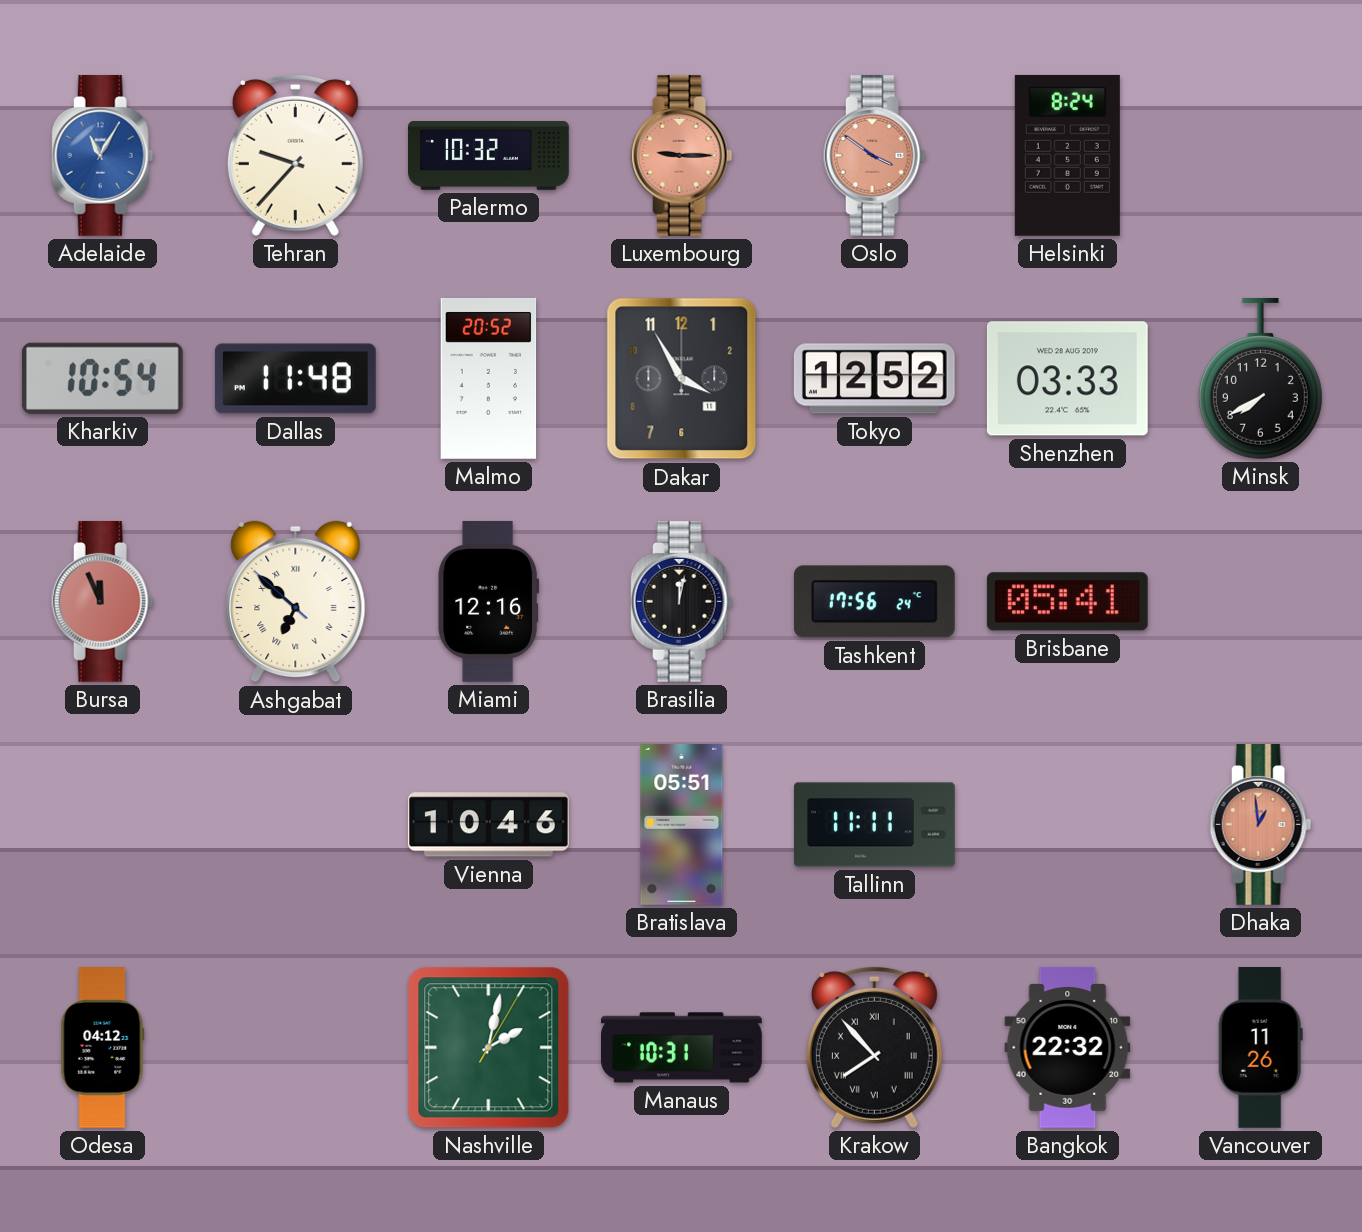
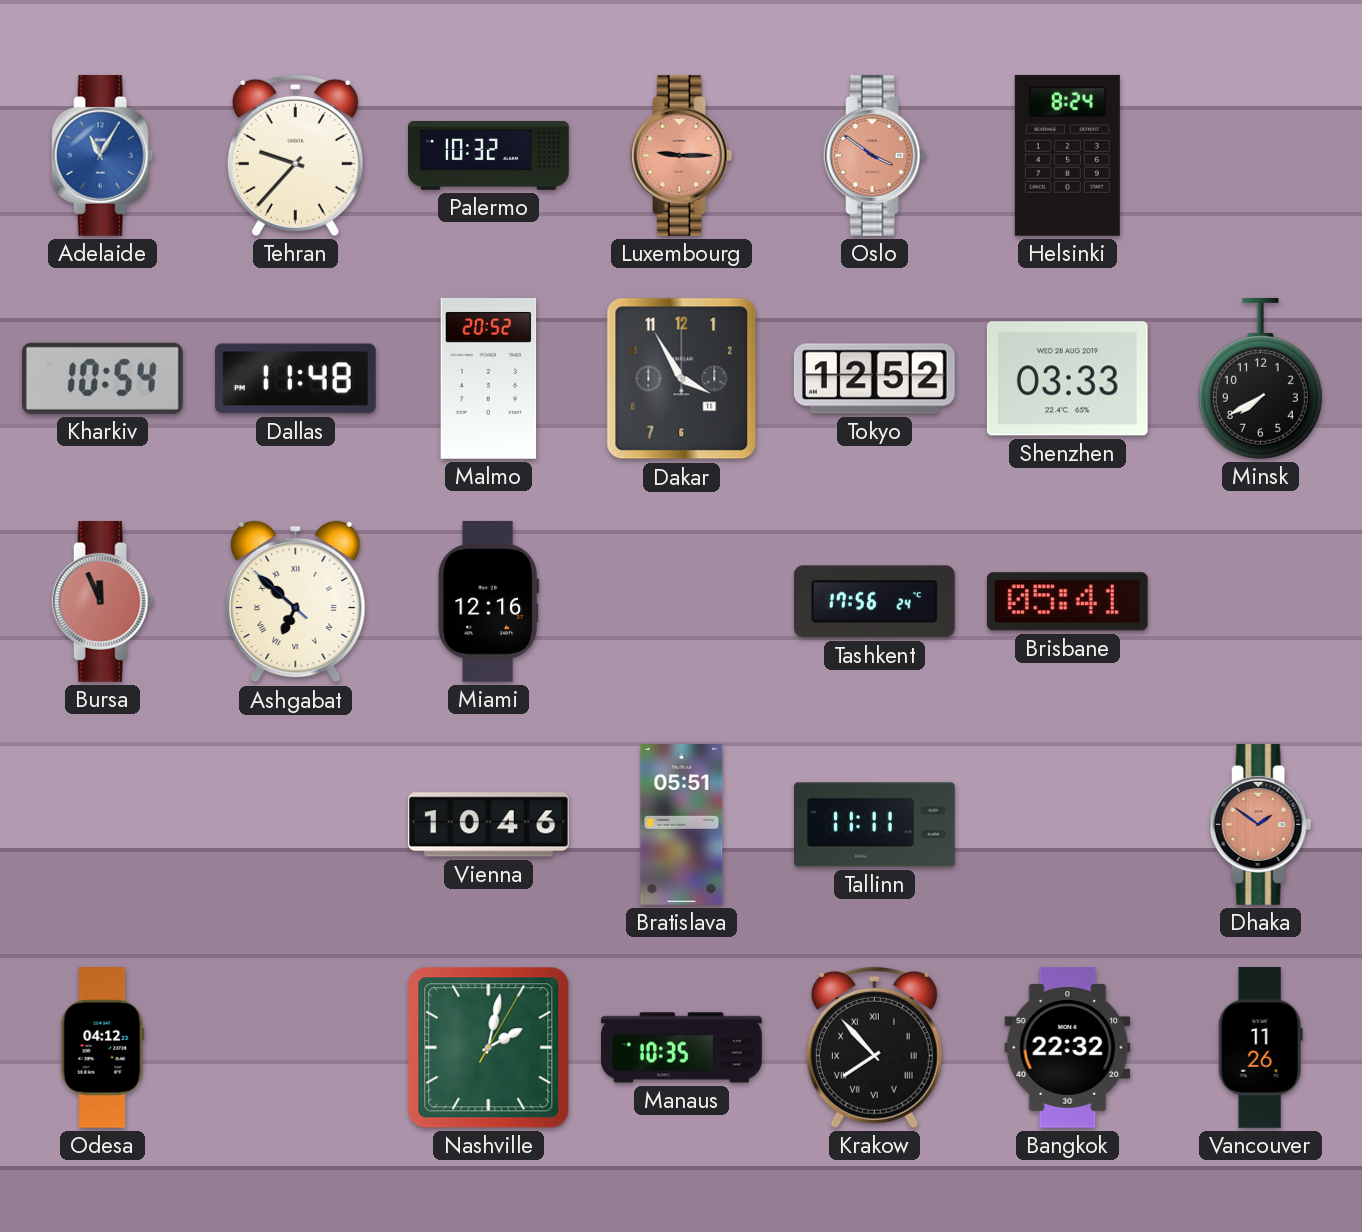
Brasilia: 12:02 -> none (682, 601)
Dhaka: 12:59 -> 1:51 (1261, 824)
Manaus: 10:31 -> 10:35 (682, 1048)
